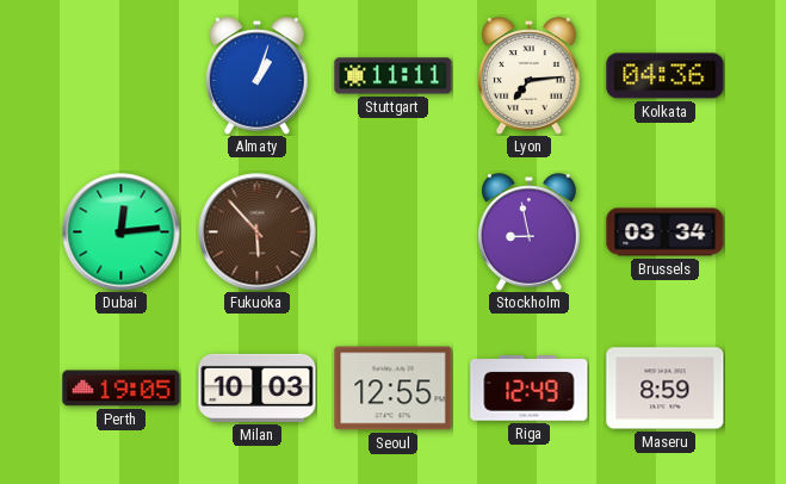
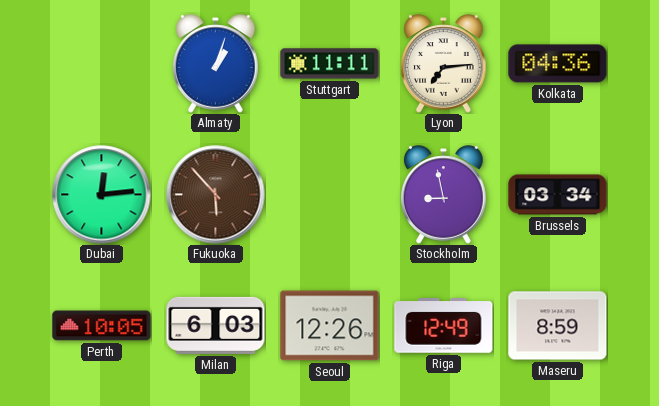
Perth: 19:05 -> 10:05 (102, 326)
Milan: 10:03 -> 6:03 (216, 325)
Seoul: 12:55 -> 12:26 (330, 326)
